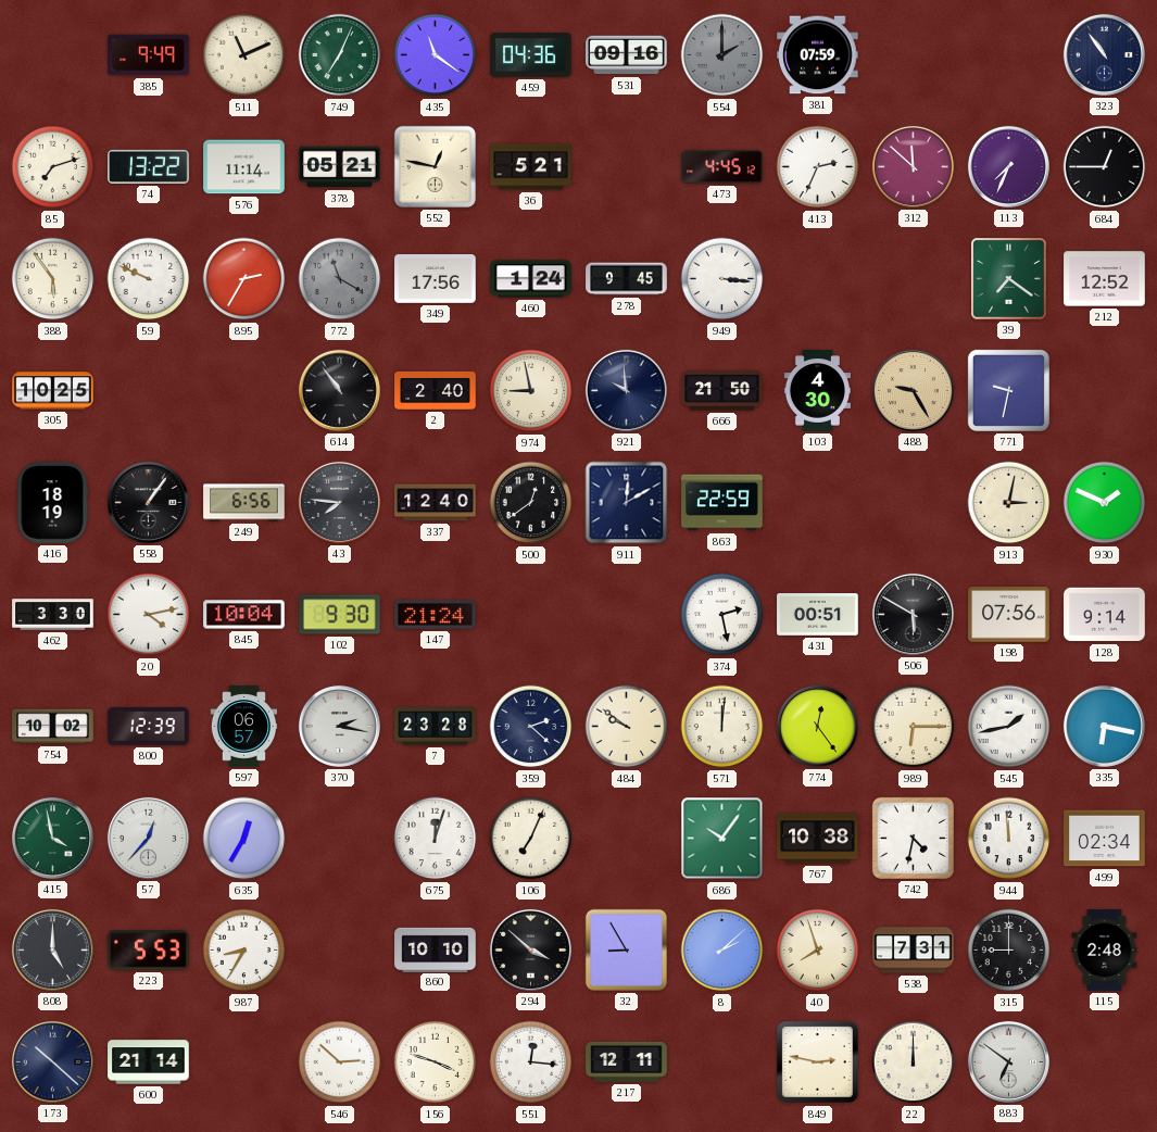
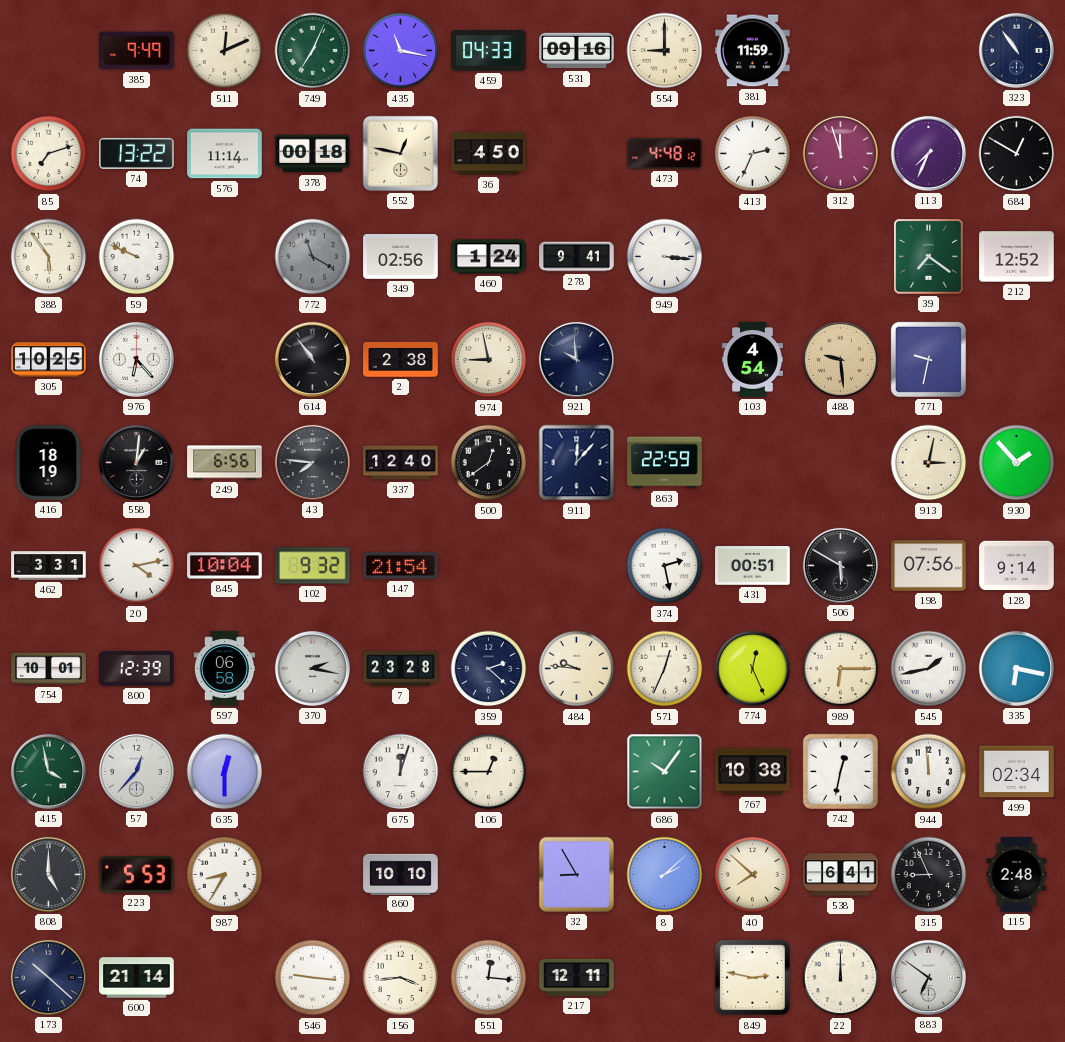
511: 11:11 -> 12:11 (225, 51)
435: 11:21 -> 11:17 (401, 51)
459: 04:36 -> 04:33 (489, 51)
554: 2:00 -> 9:00 (665, 51)
554 dial: grey -> cream (665, 51)
381: 07:59 -> 11:59 (753, 51)
378: 05:21 -> 00:18 (313, 154)
36: 5:21 -> 4:50 (489, 154)
473: 4:45 -> 4:48 (665, 154)
312: 11:52 -> 11:57 (840, 153)
684: 12:45 -> 12:50 (1017, 154)
895: 2:35 -> none (244, 279)
349: 17:56 -> 02:56 (401, 257)
278: 9:45 -> 9:41 (577, 257)
976: none -> 6:23 (136, 359)
2: 2:40 -> 2:38 (401, 359)
666: 21:50 -> none (722, 391)
103: 4:30 -> 4:54 (752, 360)
488: 9:25 -> 9:29 (840, 359)
558: 1:06 -> 1:01 (136, 462)
911: 12:10 -> 12:07 (577, 463)
930: 1:49 -> 1:53 (1017, 463)
462: 3:30 -> 3:31 (49, 566)
102: 9:30 -> 9:32 (313, 566)
147: 21:24 -> 21:54 (401, 566)
754: 10:02 -> 10:01 (49, 669)
597: 06:57 -> 06:58 (225, 669)
484: 9:51 -> 9:46 (577, 669)
571: 12:01 -> 12:34 (665, 669)
774: 12:24 -> 12:26 (752, 668)
635: 12:35 -> 12:30 (225, 772)
106: 7:04 -> 12:45 (489, 772)
742: 4:32 -> 12:32 (840, 771)
294: 3:52 -> none (530, 949)
40: 7:57 -> 7:52 (753, 875)
538: 7:31 -> 6:41 (841, 875)
315: 9:00 -> 8:56 (929, 875)
546: 2:52 -> 9:16 (313, 978)
156: 3:48 -> 3:44 (401, 978)
